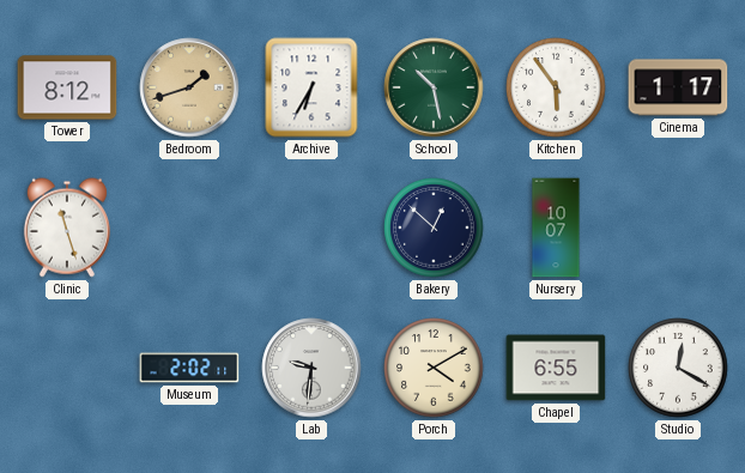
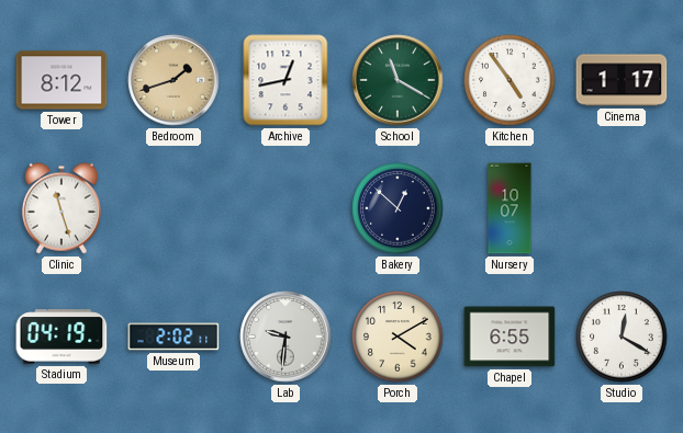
Archive: 6:35 -> 12:43 (285, 80)
School: 10:28 -> 11:20 (398, 80)
Kitchen: 5:54 -> 4:54 (510, 80)
Stadium: none -> 04:19 (61, 337)
